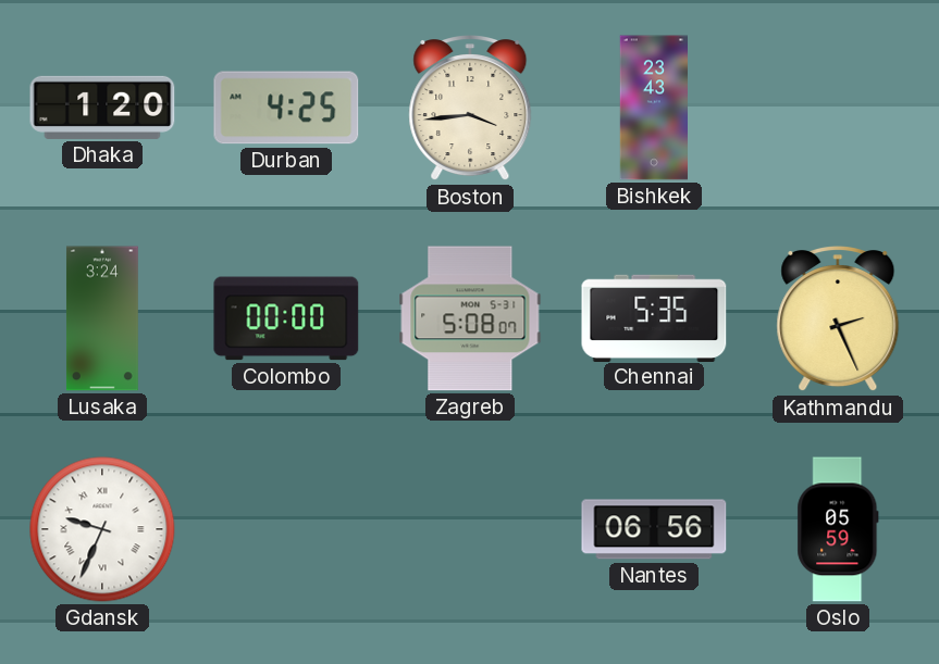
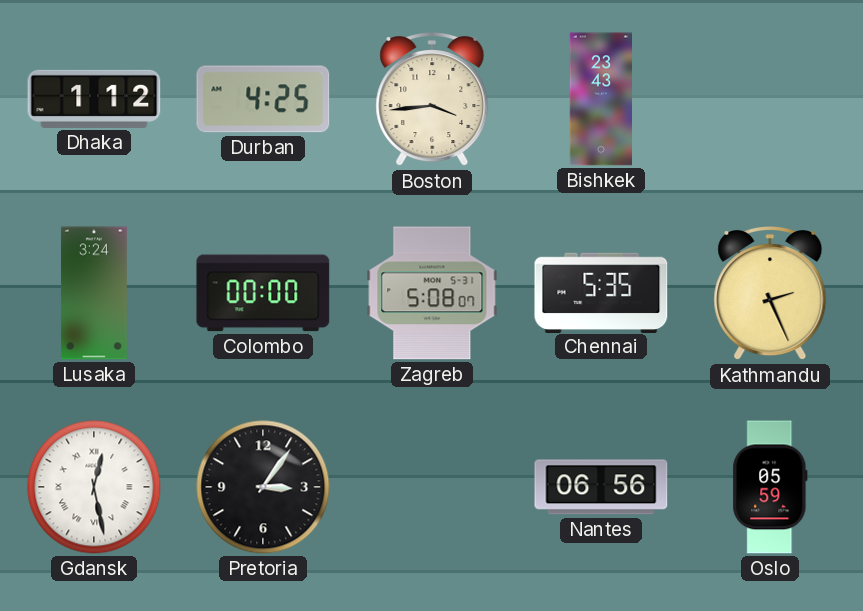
Dhaka: 1:20 -> 1:12 (94, 99)
Gdansk: 9:34 -> 12:28 (94, 487)
Pretoria: none -> 3:06 (263, 487)
